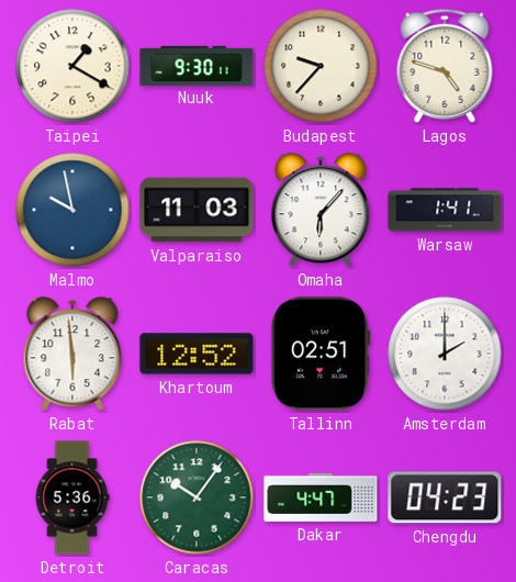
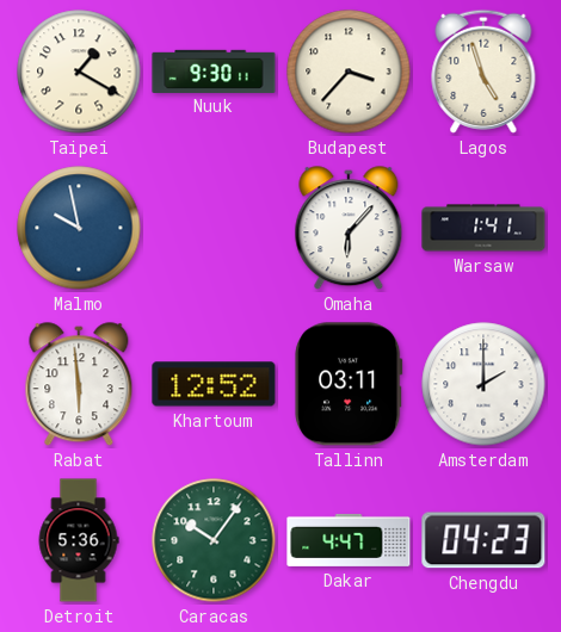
Budapest: 9:37 -> 3:37 (349, 72)
Lagos: 4:48 -> 4:57 (483, 72)
Valparaiso: 11:03 -> none (197, 210)
Tallinn: 02:51 -> 03:11 (349, 384)
